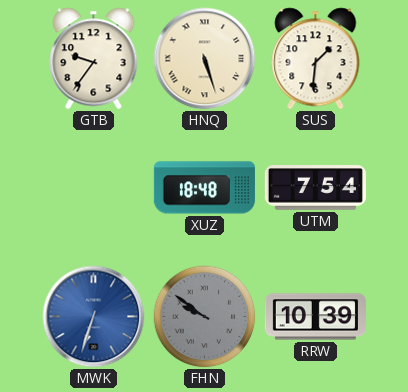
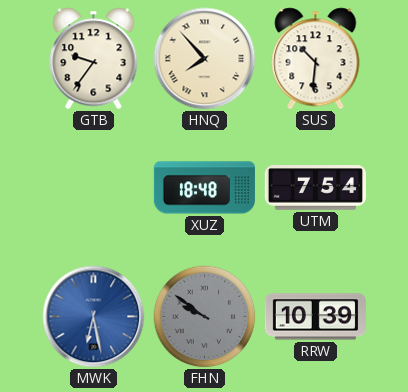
HNQ: 5:27 -> 7:53 (205, 59)
SUS: 1:31 -> 10:31 (316, 59)
MWK: 6:33 -> 6:28 (94, 317)
